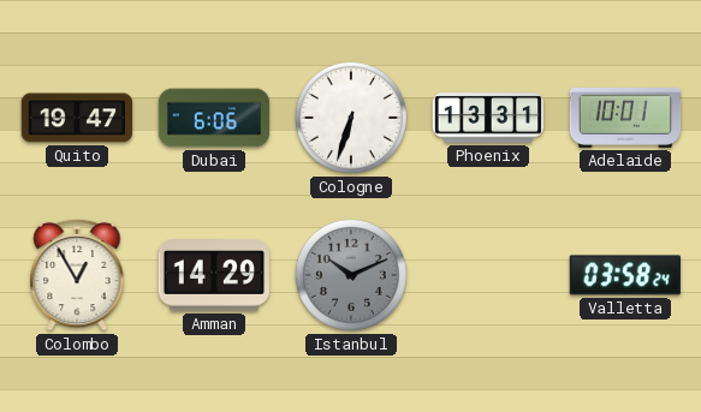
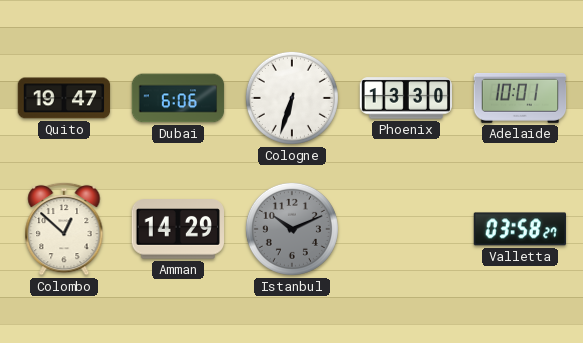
Phoenix: 13:31 -> 13:30 (406, 98)
Colombo: 12:55 -> 12:52 (64, 229)
Valletta: 03:58:24 -> 03:58:27 (519, 229)
